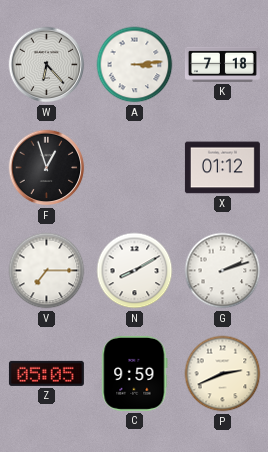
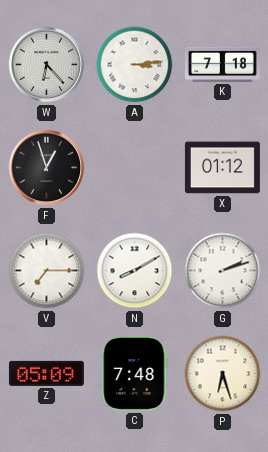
Z: 05:05 -> 05:09 (46, 373)
C: 9:59 -> 7:48 (135, 373)
P: 2:41 -> 6:27 (223, 374)
